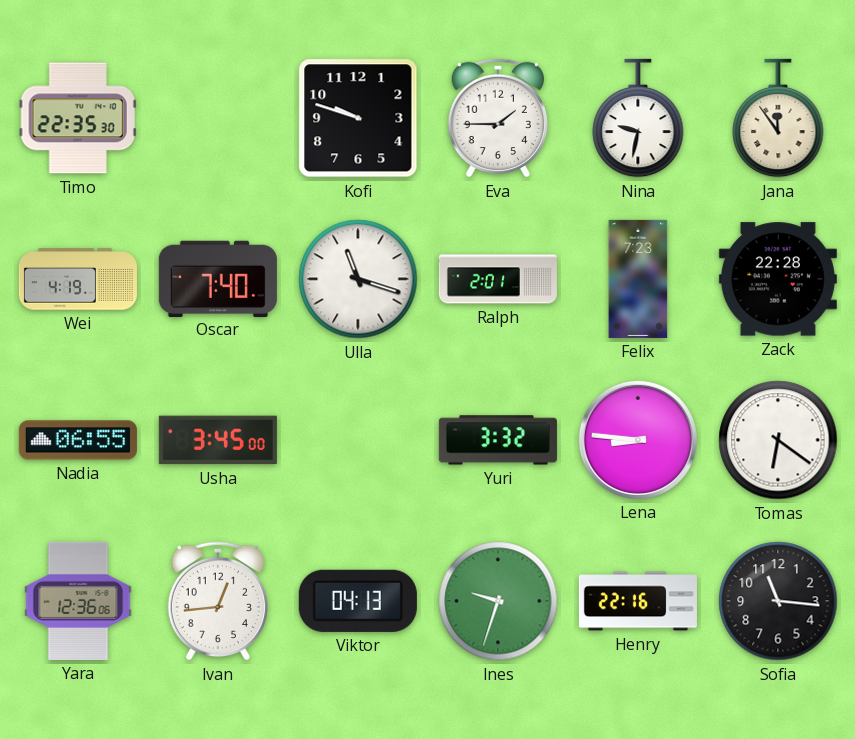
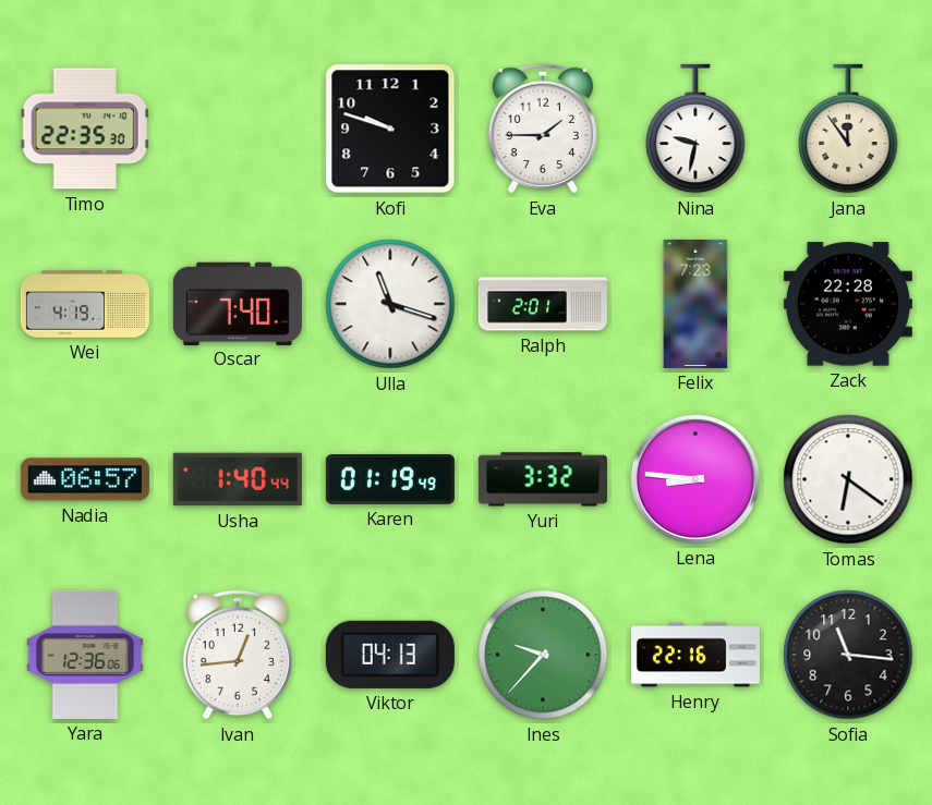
Nadia: 06:55 -> 06:57 (85, 479)
Usha: 3:45 -> 1:40 (238, 479)
Karen: none -> 01:19 (390, 479)
Ines: 9:33 -> 9:37 (543, 655)
